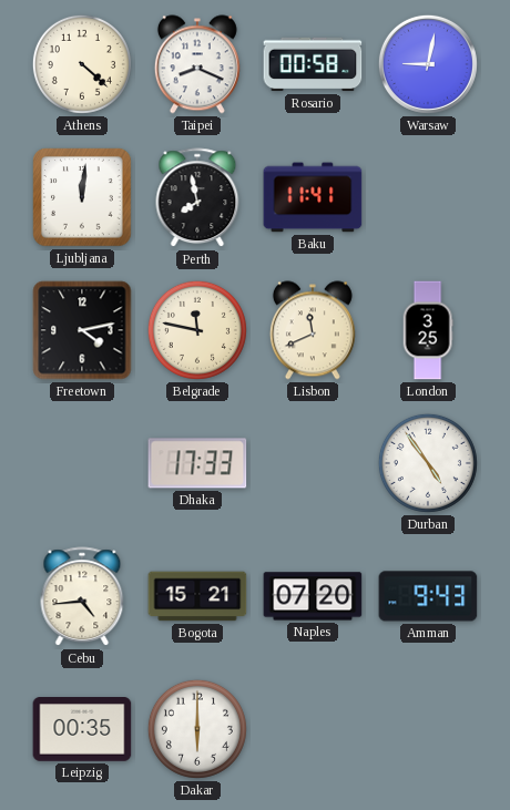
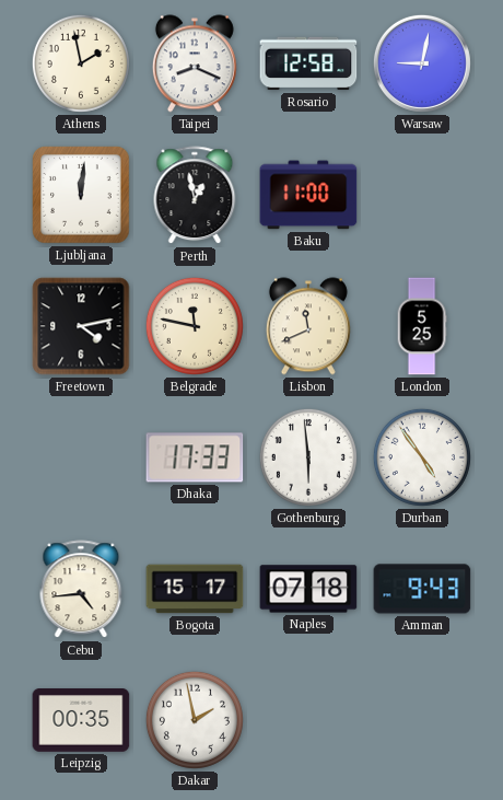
Athens: 4:22 -> 1:58 (81, 63)
Rosario: 00:58 -> 12:58 (308, 63)
Perth: 7:58 -> 12:58 (195, 196)
Baku: 11:41 -> 11:00 (308, 195)
London: 3:25 -> 5:25 (422, 326)
Gothenburg: none -> 5:59 (308, 457)
Bogota: 15:21 -> 15:17 (195, 589)
Naples: 07:20 -> 07:18 (308, 589)
Dakar: 6:00 -> 1:58 (195, 720)
